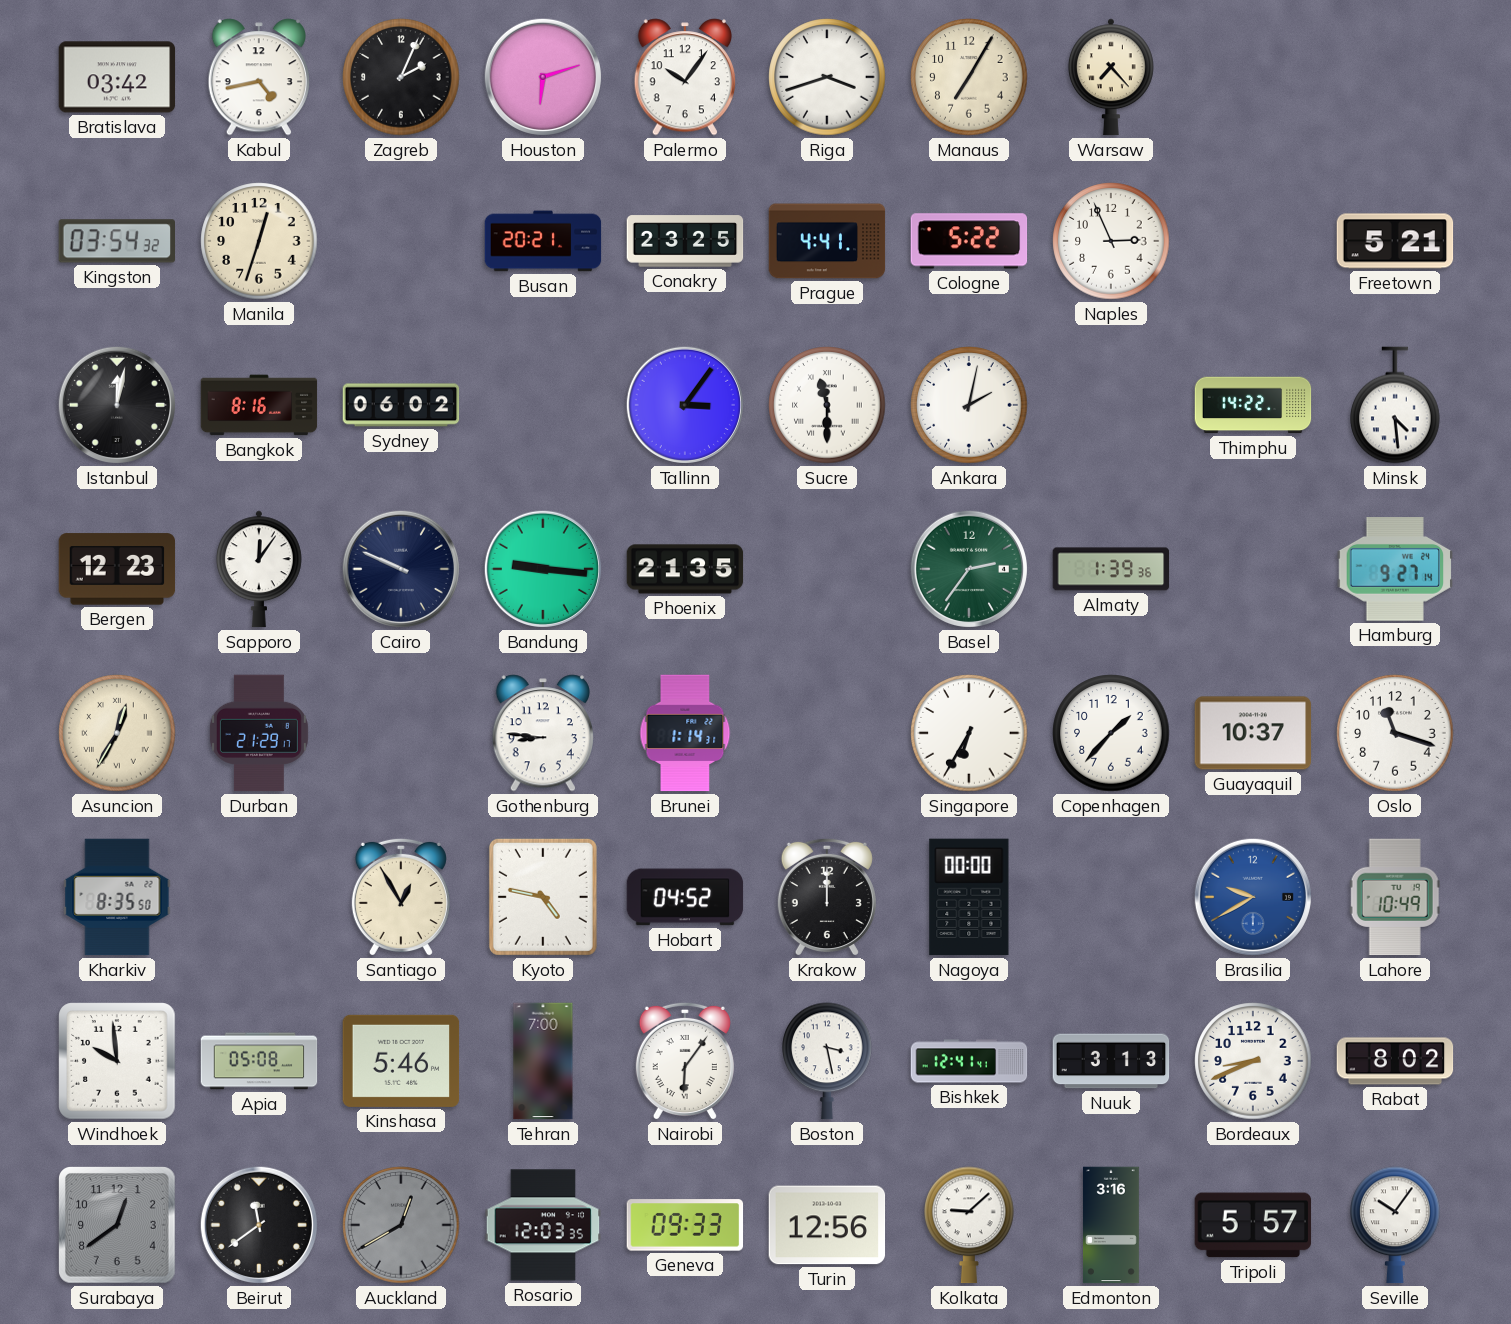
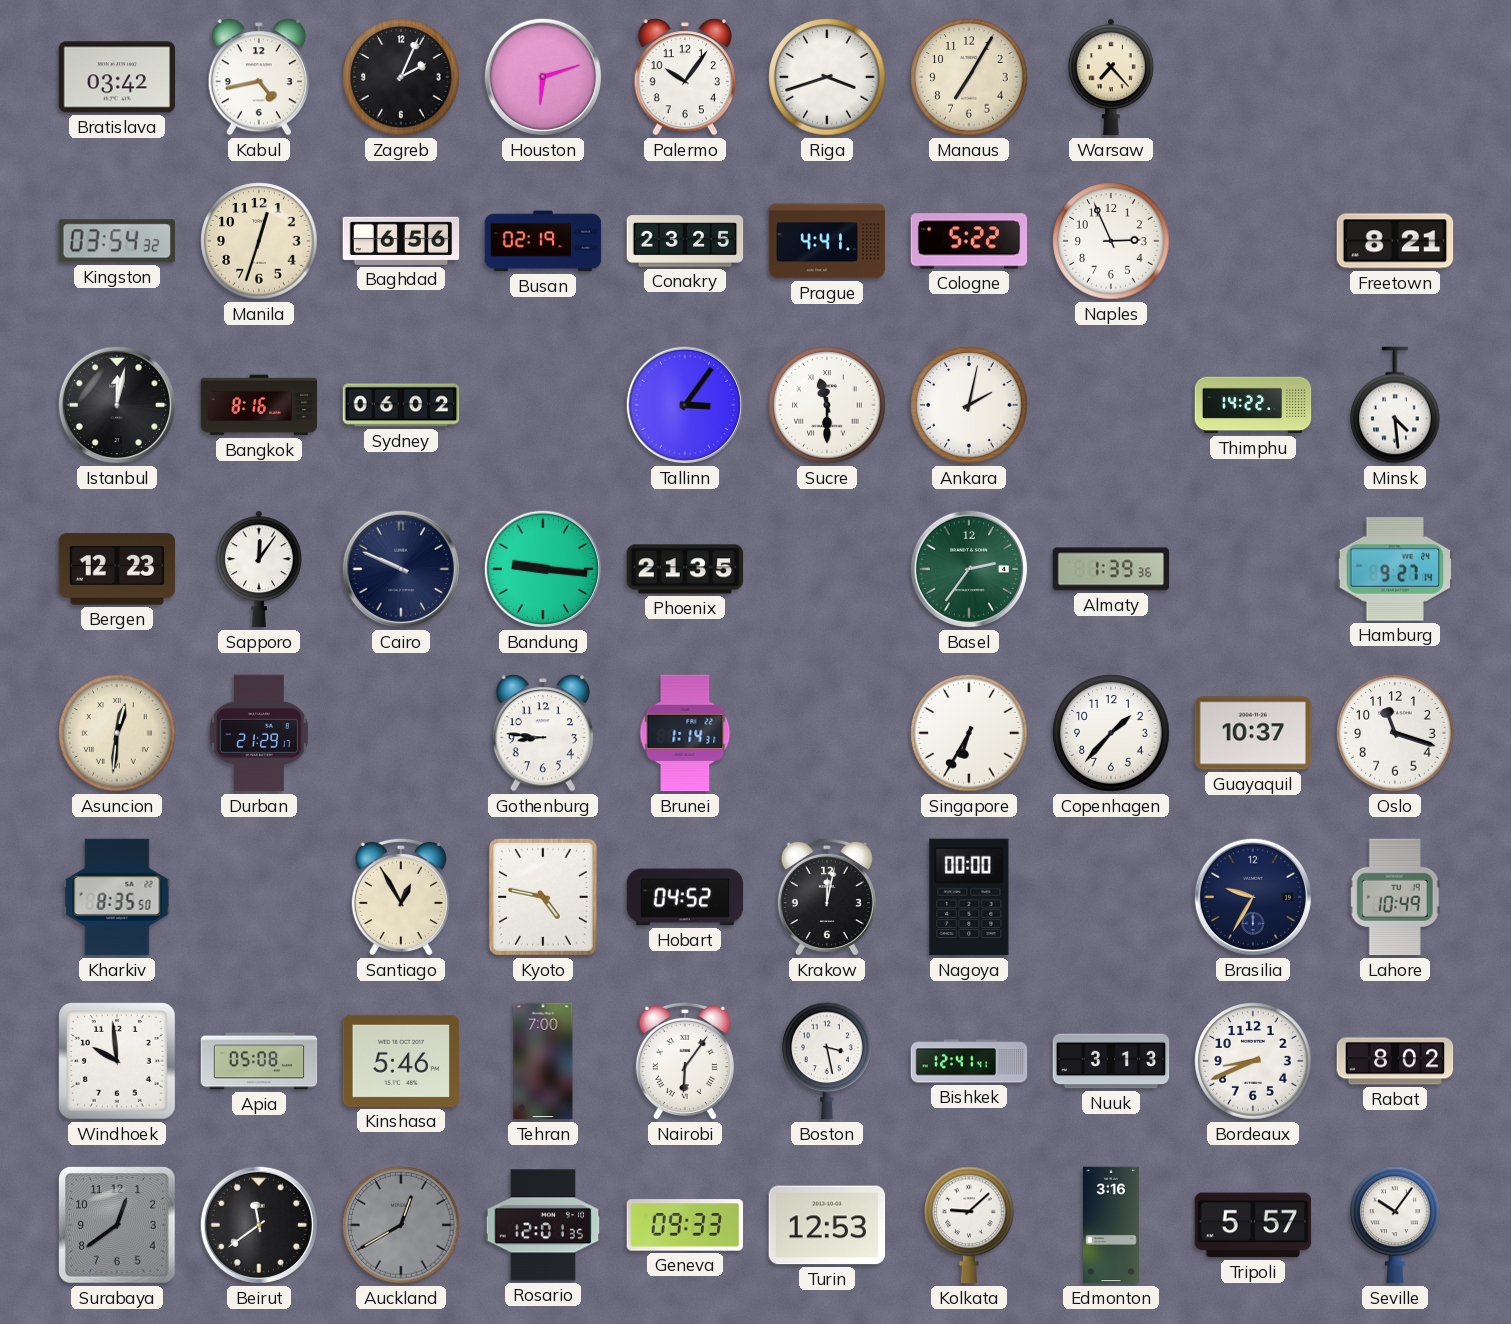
Baghdad: none -> 6:56 (401, 241)
Busan: 20:21 -> 02:19 (543, 241)
Freetown: 5:21 -> 8:21 (1395, 241)
Asuncion: 12:35 -> 12:31 (117, 733)
Krakow: 12:00 -> 12:02 (827, 897)
Brasilia: 9:40 -> 9:35 (1253, 897)
Brasilia dial: blue -> navy (1253, 897)
Rosario: 12:03 -> 12:01 (543, 1225)
Turin: 12:56 -> 12:53 (827, 1225)
